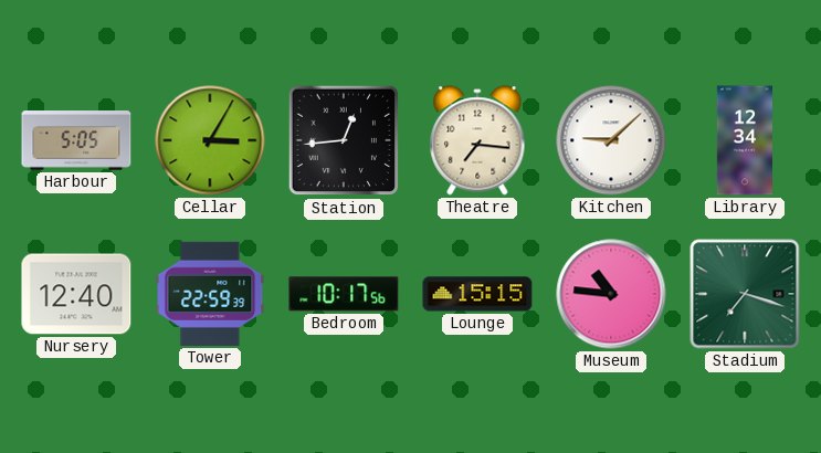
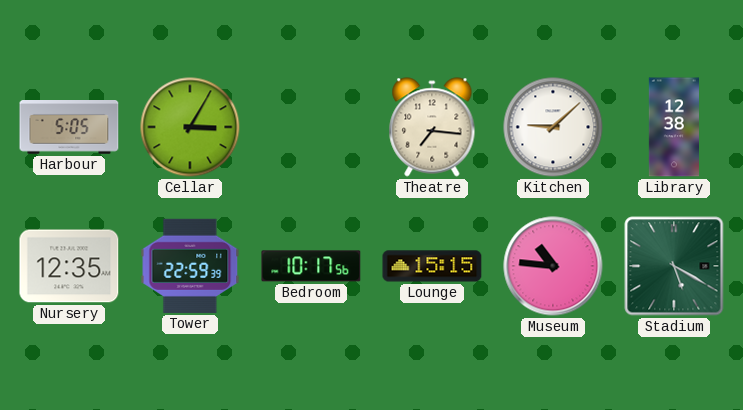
Station: 12:44 -> none (344, 140)
Library: 12:34 -> 12:38 (673, 127)
Nursery: 12:40 -> 12:35 (69, 266)
Stadium: 7:18 -> 5:20 (674, 266)
